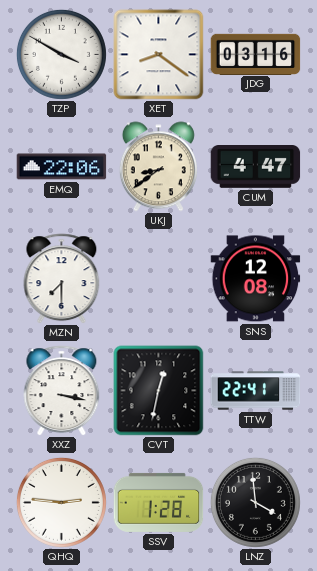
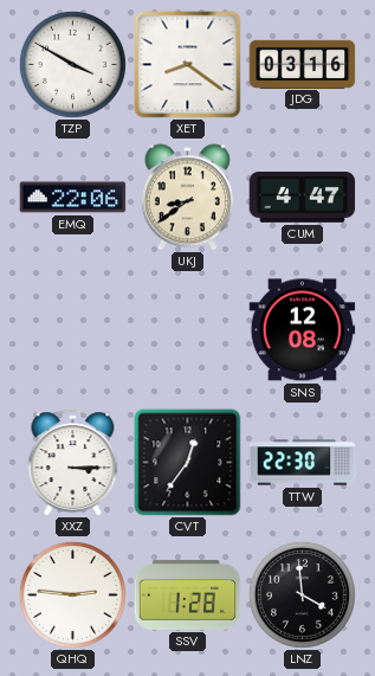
MZN: 7:30 -> none (62, 279)
XXZ: 3:17 -> 3:15 (73, 463)
CVT: 12:32 -> 12:36 (188, 463)
TTW: 22:41 -> 22:30 (303, 463)
